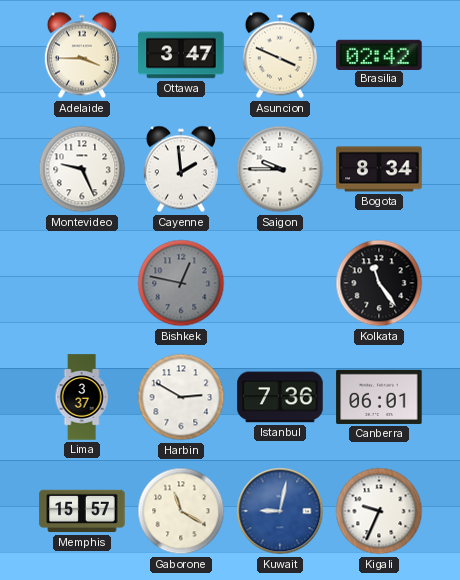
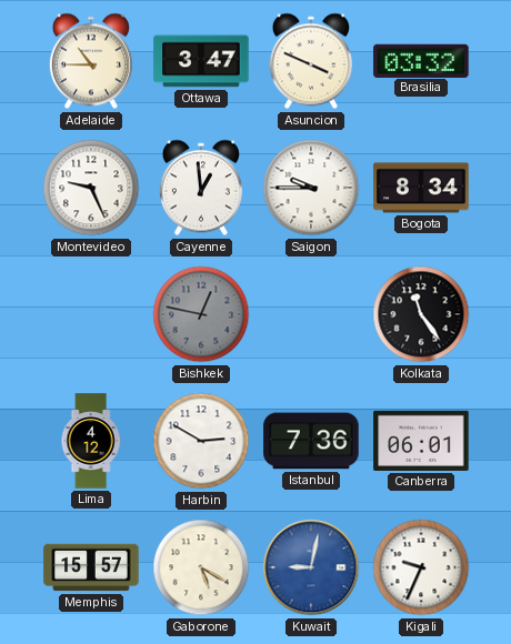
Adelaide: 3:45 -> 10:45 (91, 61)
Brasilia: 02:42 -> 03:32 (421, 60)
Cayenne: 1:59 -> 12:59 (201, 188)
Lima: 3:37 -> 4:12 (91, 441)
Gaborone: 11:20 -> 5:20 (201, 567)
